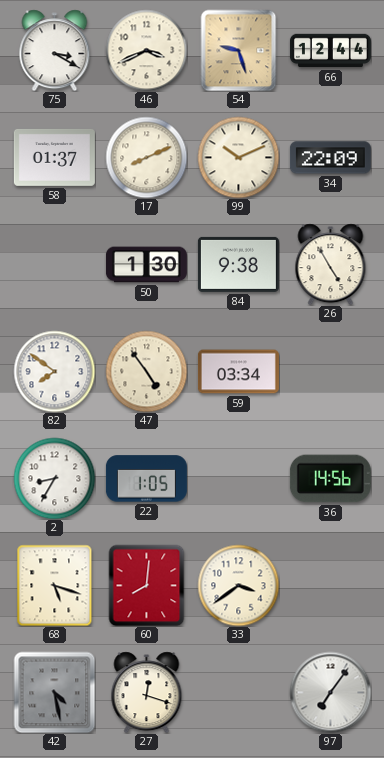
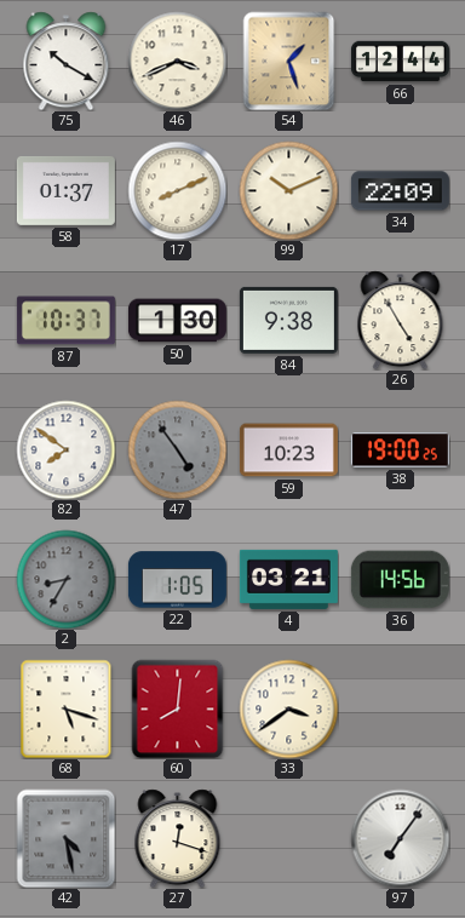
75: 3:20 -> 10:20 (67, 61)
54: 9:27 -> 1:27 (289, 61)
87: none -> 10:37 (65, 321)
47 dial: cream -> grey (177, 449)
59: 03:34 -> 10:23 (288, 451)
38: none -> 19:00 (400, 451)
2 dial: white -> grey (65, 579)
4: none -> 03:21 (288, 579)
